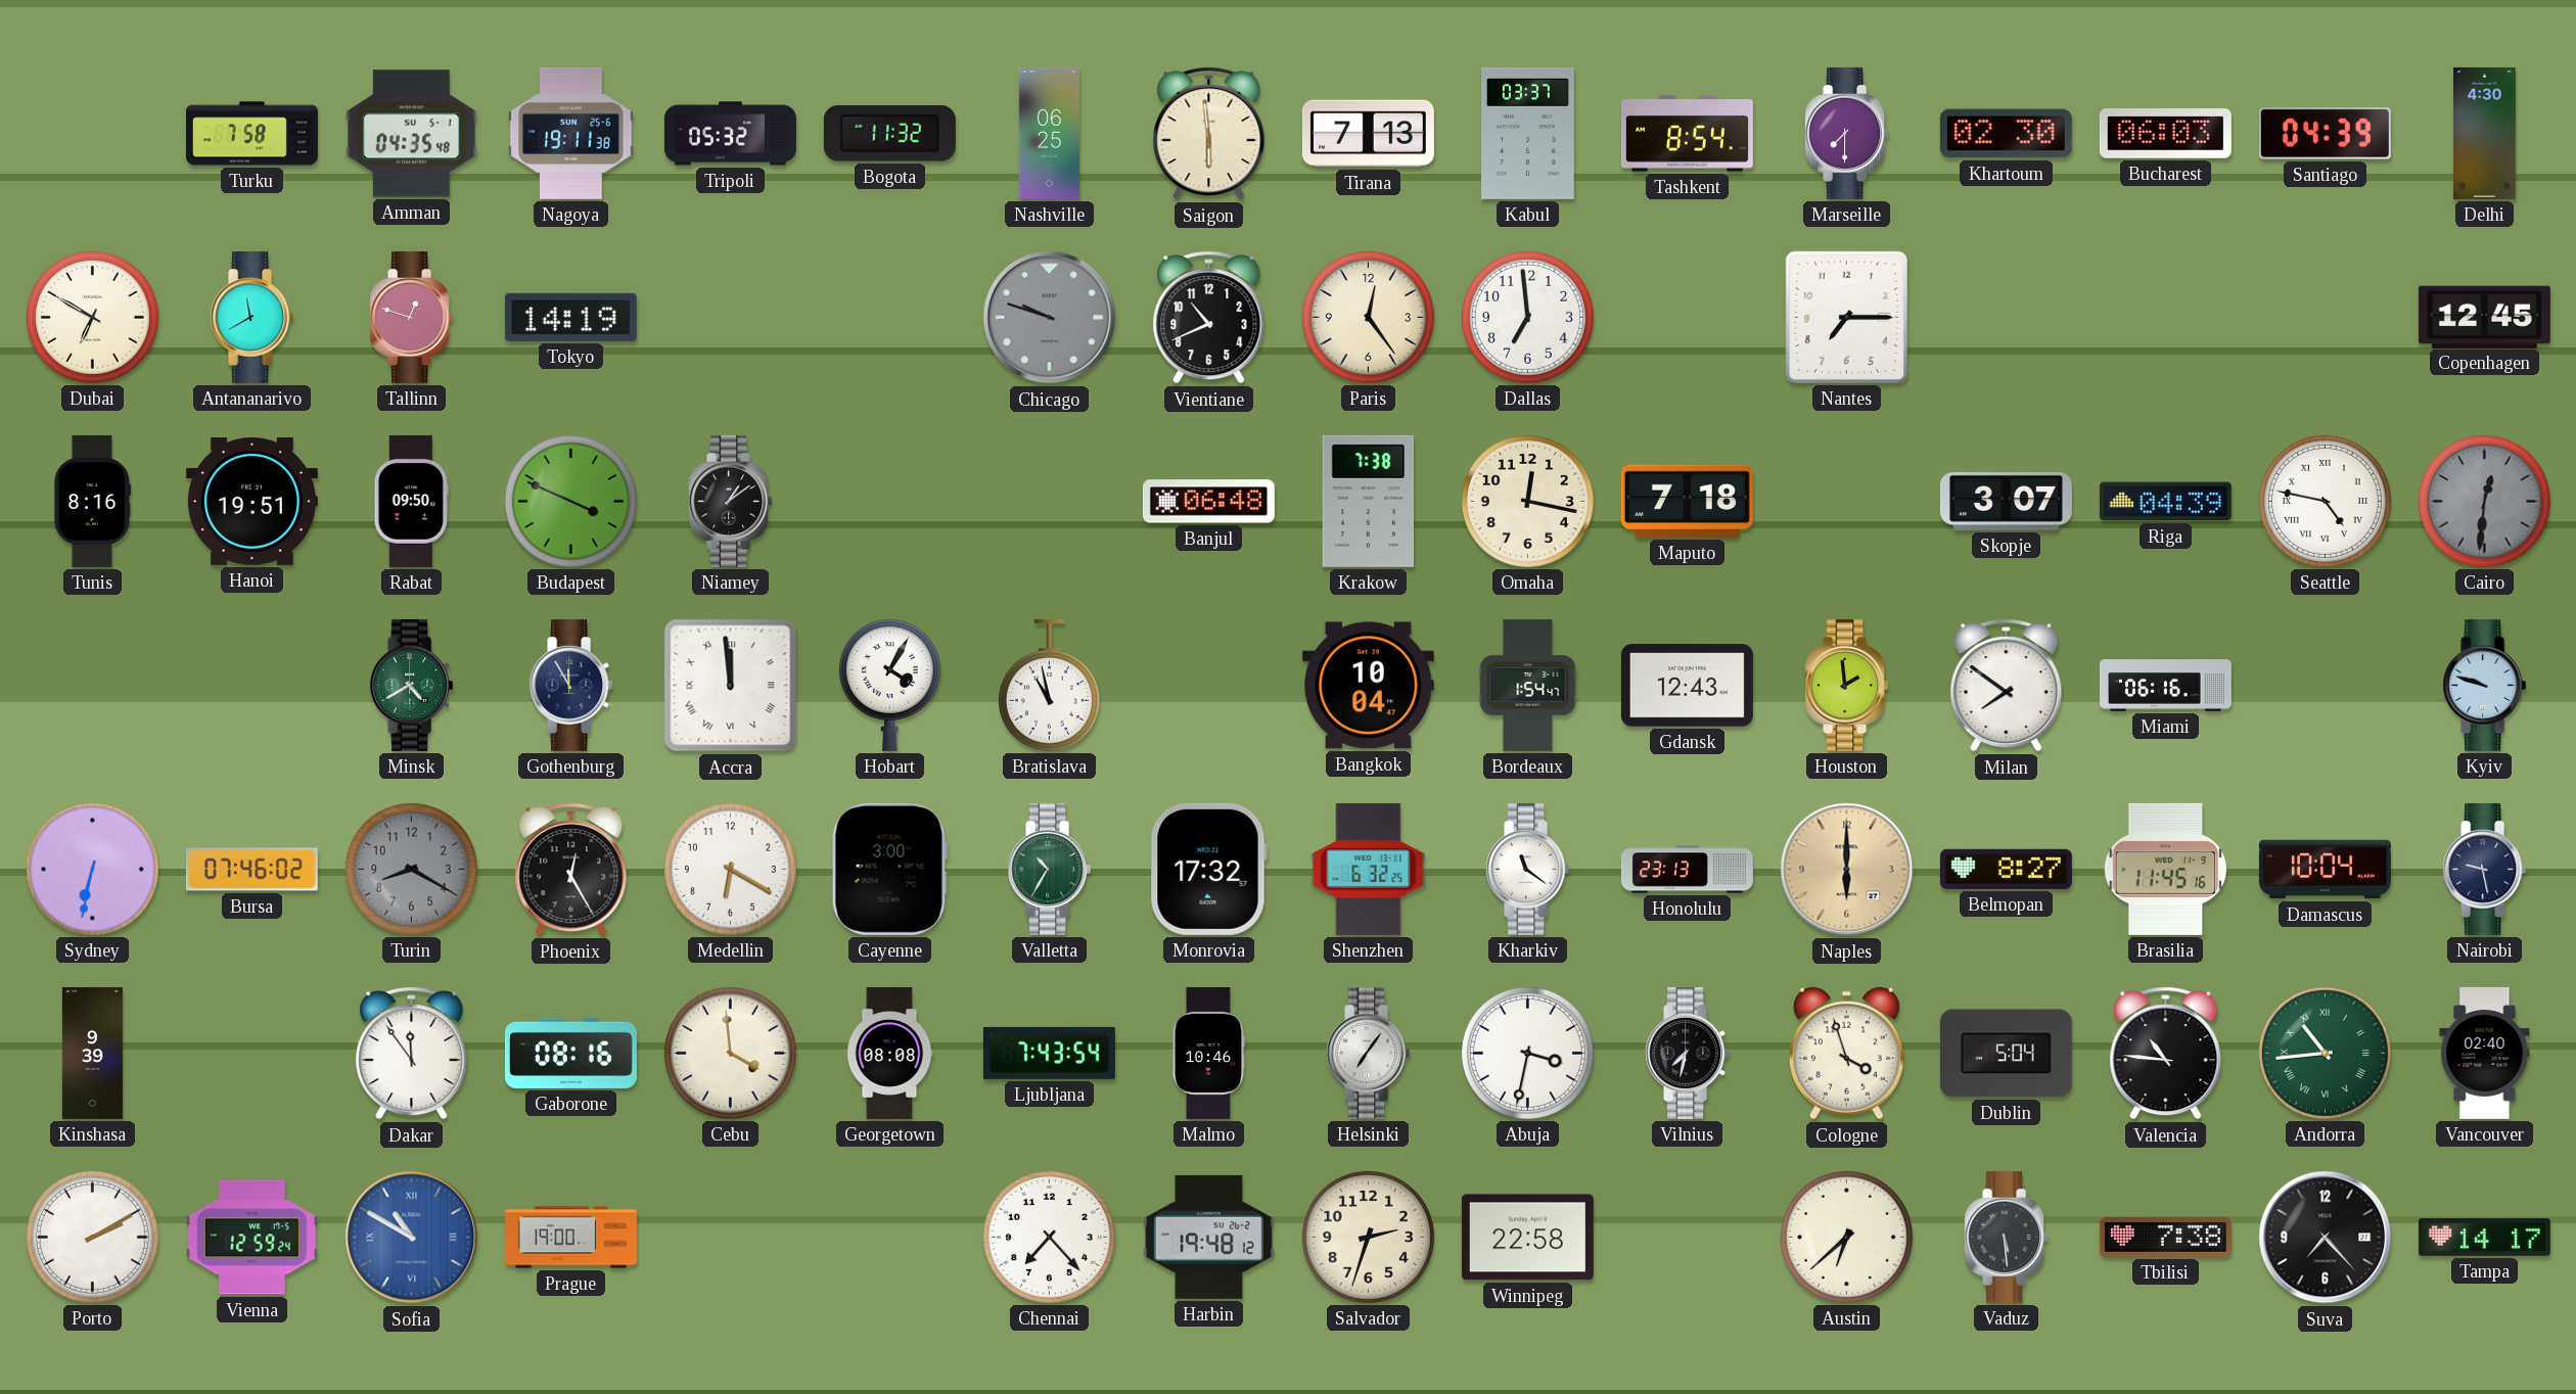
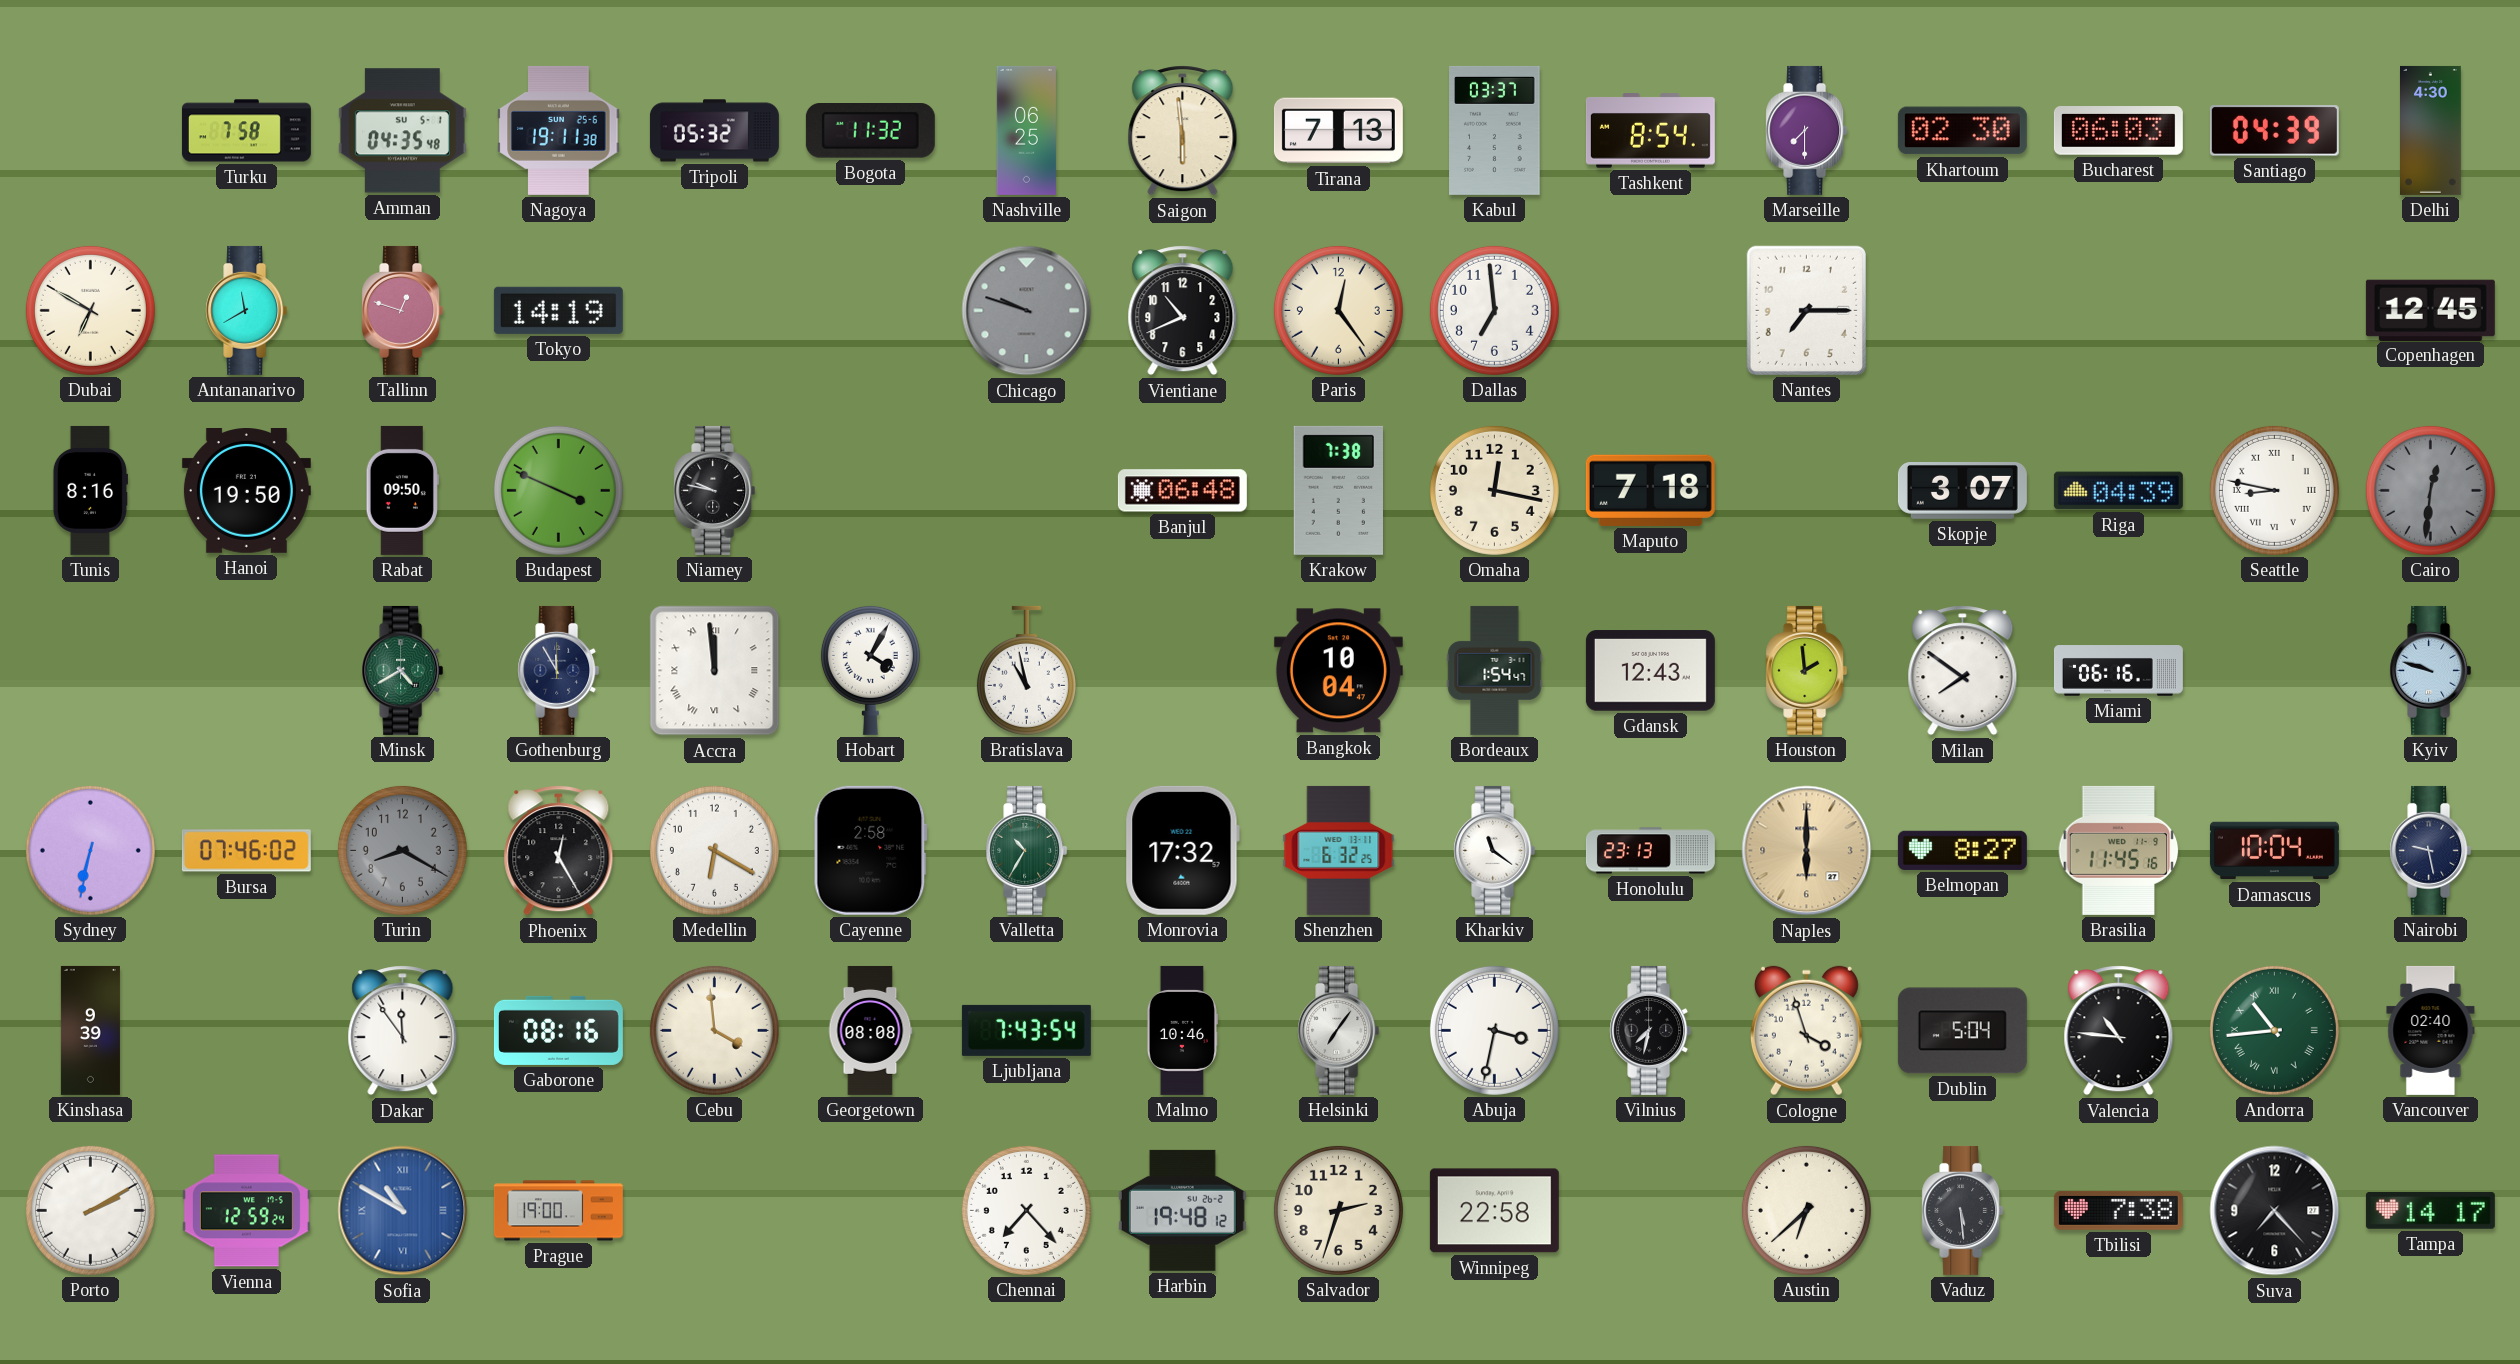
Hanoi: 19:51 -> 19:50 (246, 491)
Niamey: 1:09 -> 9:47 (715, 490)
Seattle: 4:47 -> 8:47 (2274, 490)
Cayenne: 3:00 -> 2:58 (870, 850)
